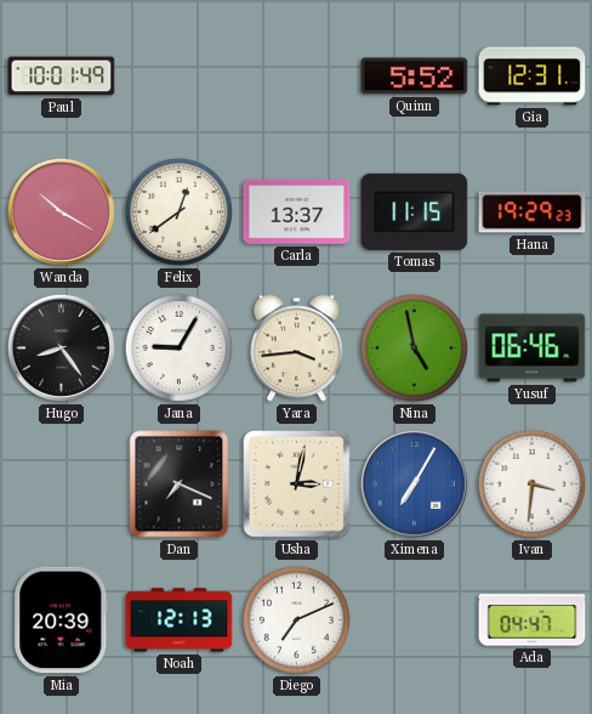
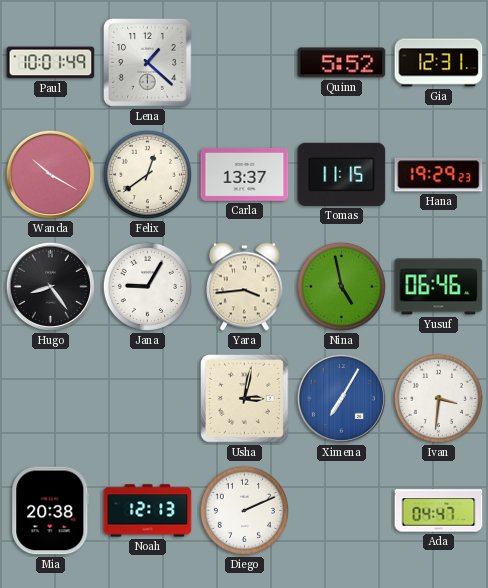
Lena: none -> 1:22 (148, 63)
Dan: 7:19 -> none (180, 484)
Mia: 20:39 -> 20:38 (51, 511)
Diego: 7:11 -> 2:11 (244, 510)
